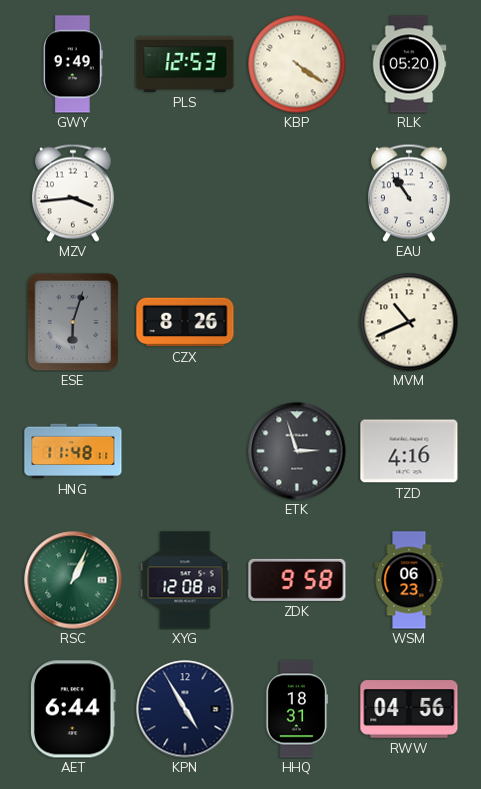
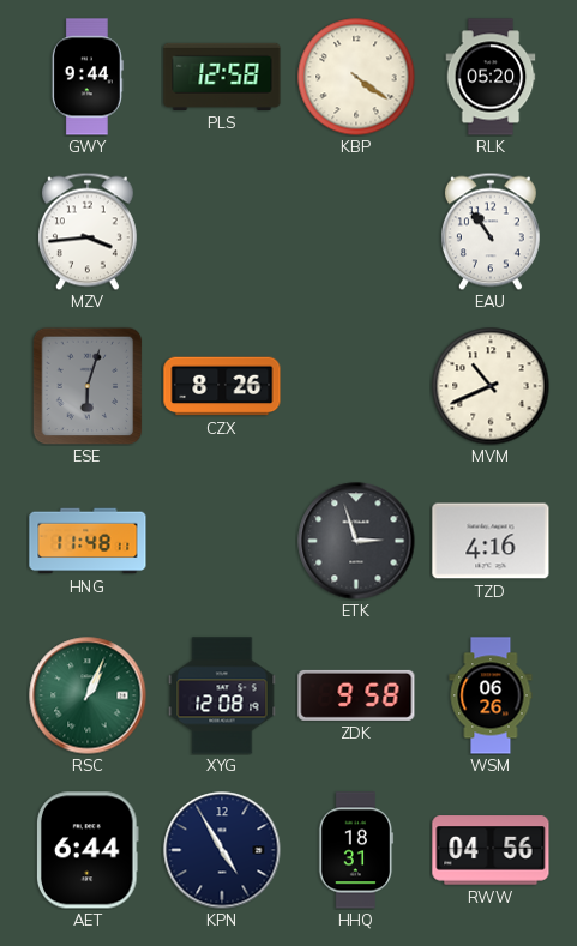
GWY: 9:49 -> 9:44 (88, 77)
PLS: 12:53 -> 12:58 (222, 77)
WSM: 06:23 -> 06:26 (491, 695)
